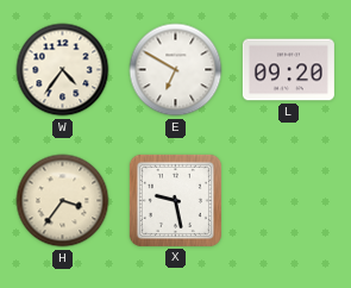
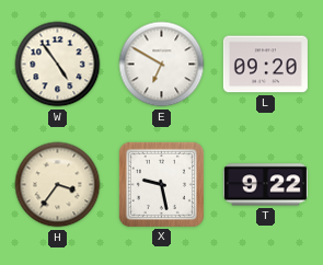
W: 4:36 -> 4:54 (58, 65)
T: none -> 9:22 (265, 185)
